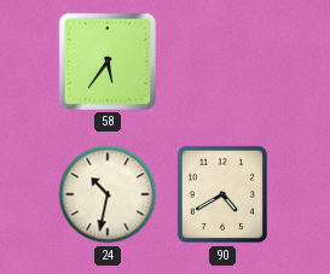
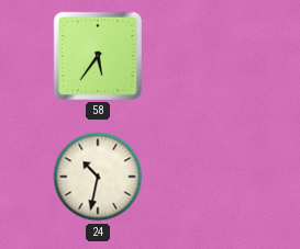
90: 4:40 -> none (222, 194)
